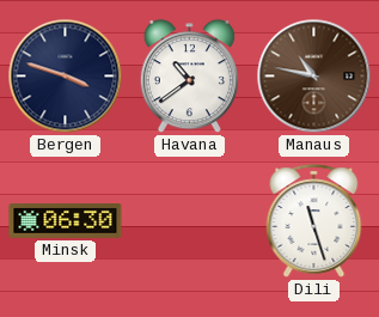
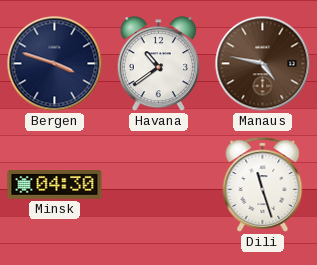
Manaus: 10:47 -> 4:47 (263, 64)
Minsk: 06:30 -> 04:30 (55, 185)
